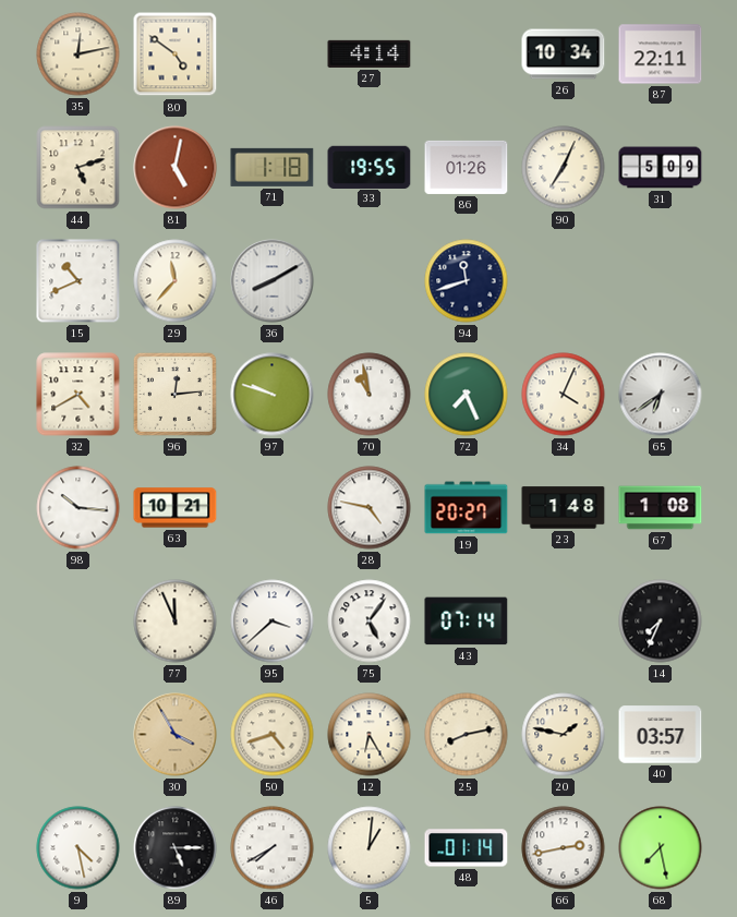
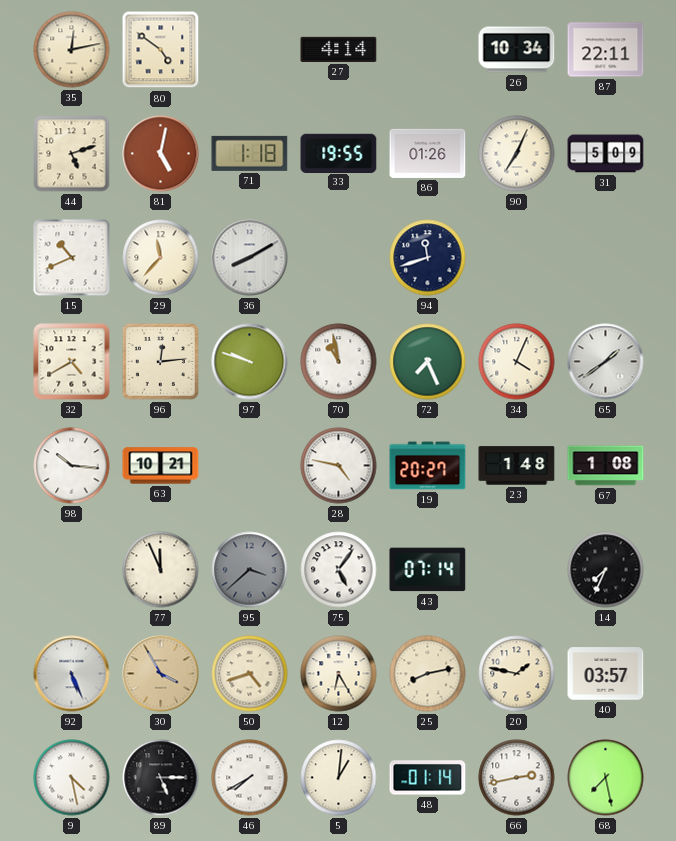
65: 6:39 -> 1:39 (606, 362)
95 dial: white -> grey (250, 570)
92: none -> 5:26 (72, 674)
